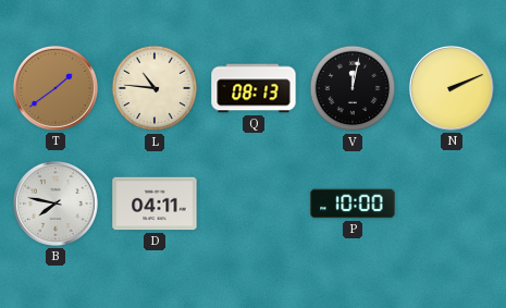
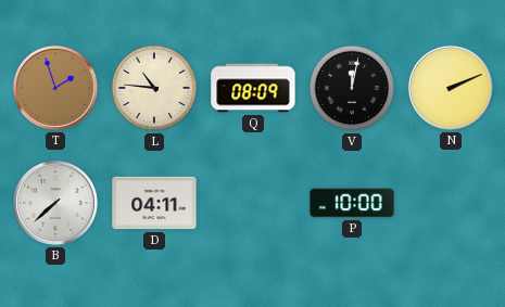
T: 1:39 -> 1:57 (55, 88)
Q: 08:13 -> 08:09 (253, 88)
B: 7:47 -> 7:38 (55, 203)
